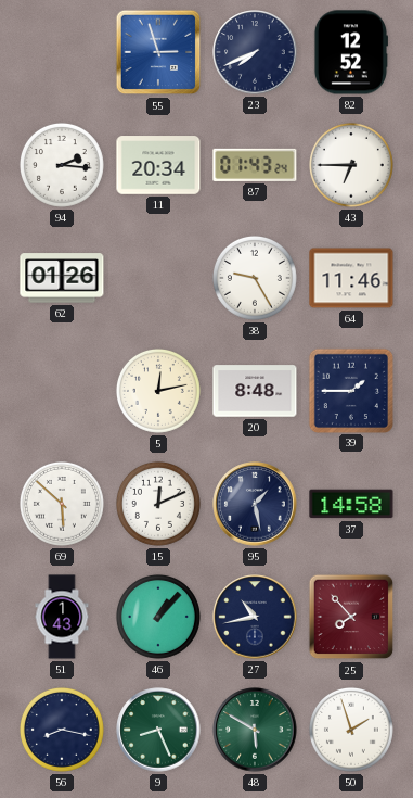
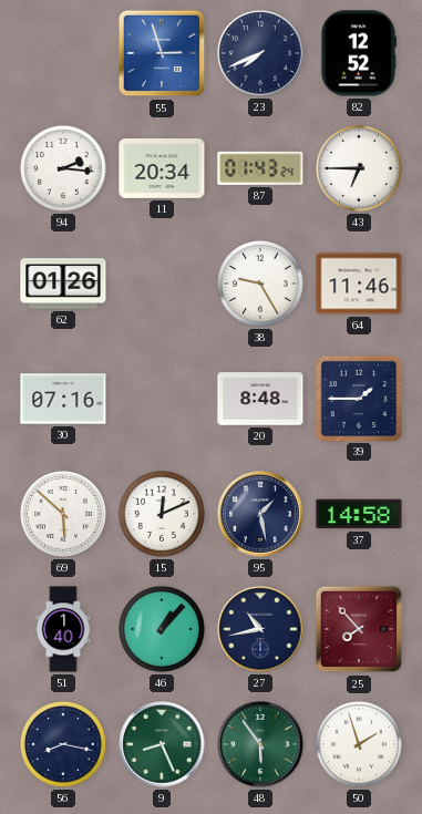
30: none -> 07:16 (63, 399)
5: 12:13 -> none (158, 391)
51: 1:43 -> 1:40 (63, 629)
48: 5:50 -> 5:54 (260, 744)
